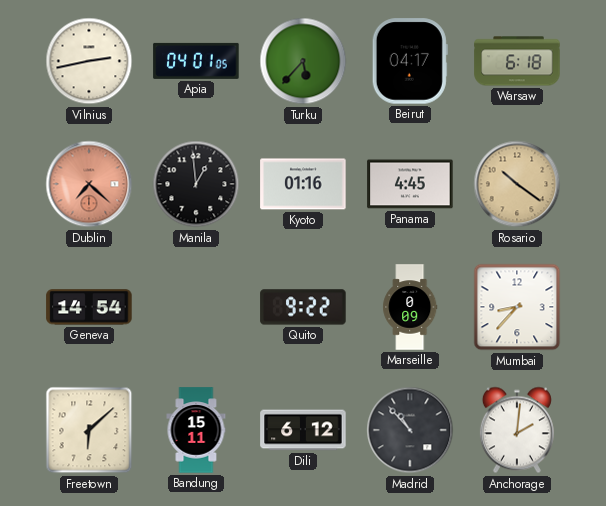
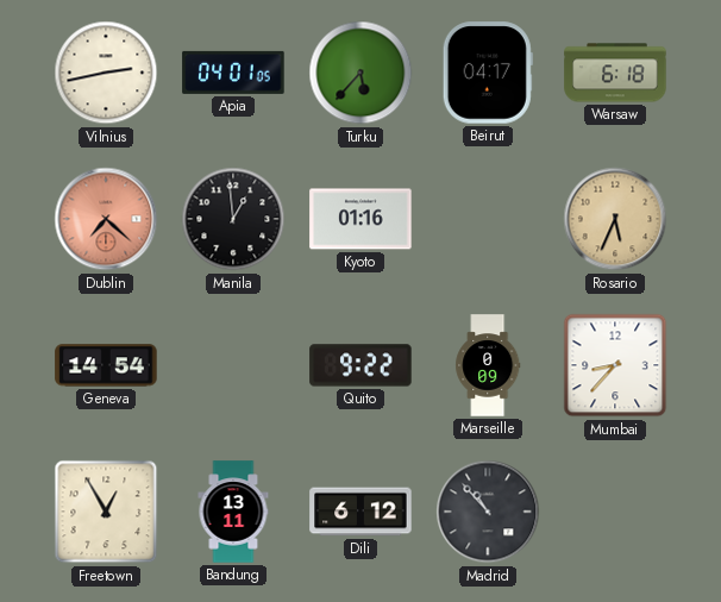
Panama: 4:45 -> none (410, 184)
Rosario: 10:21 -> 5:34 (615, 219)
Freetown: 6:08 -> 12:55 (106, 512)
Bandung: 15:11 -> 13:11 (233, 512)
Anchorage: 2:01 -> none (517, 430)
